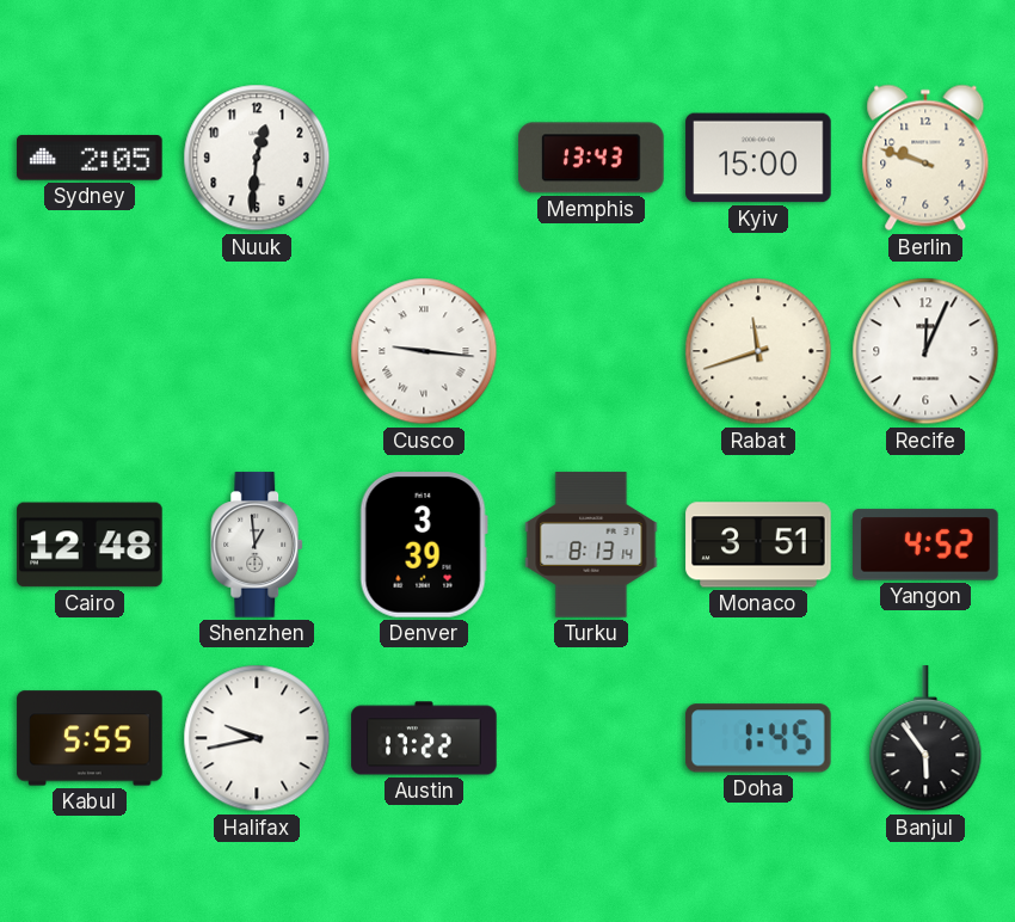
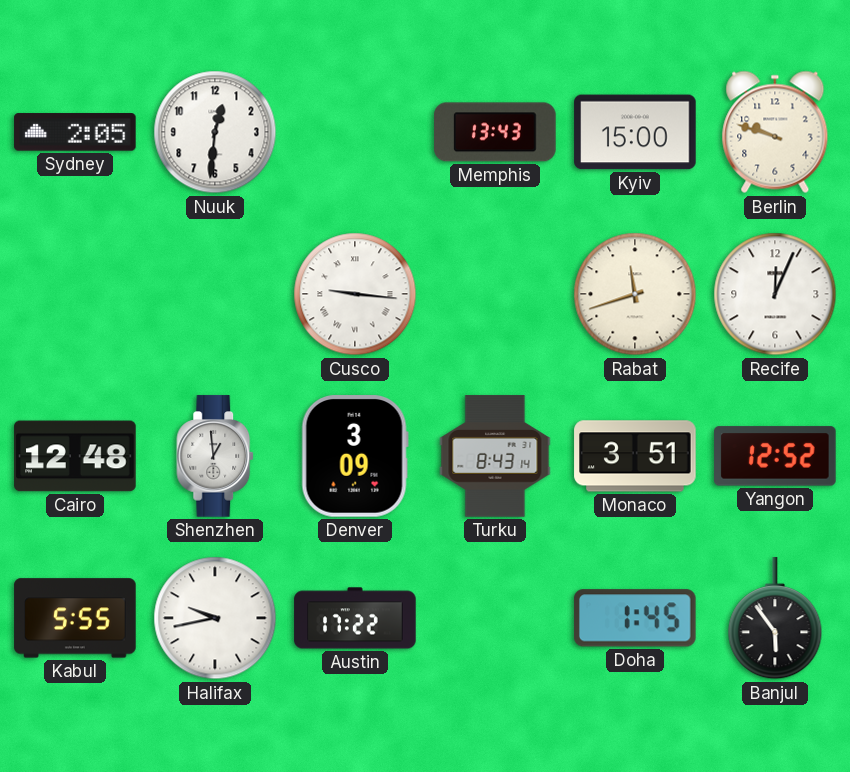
Denver: 3:39 -> 3:09 (355, 456)
Turku: 8:13 -> 8:43 (495, 456)
Yangon: 4:52 -> 12:52 (775, 456)
